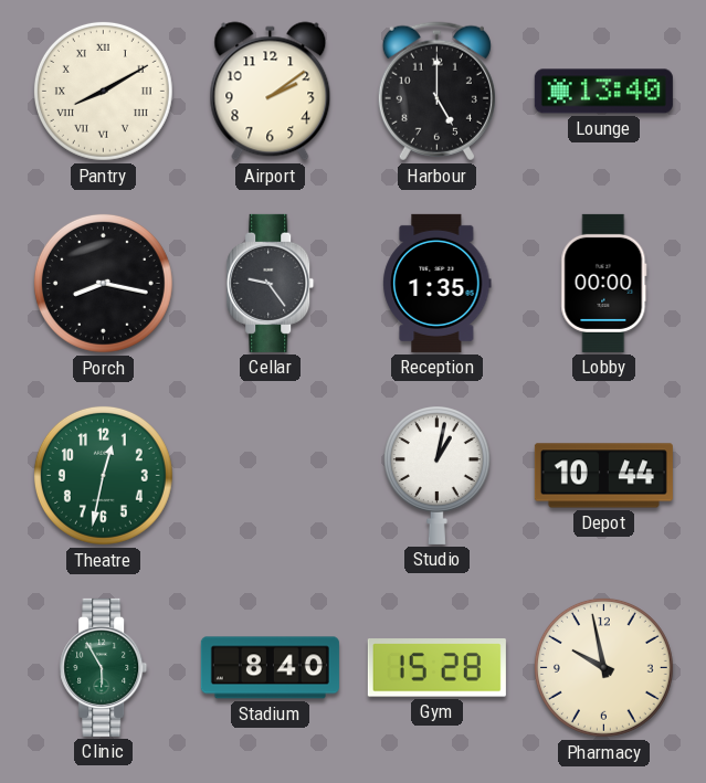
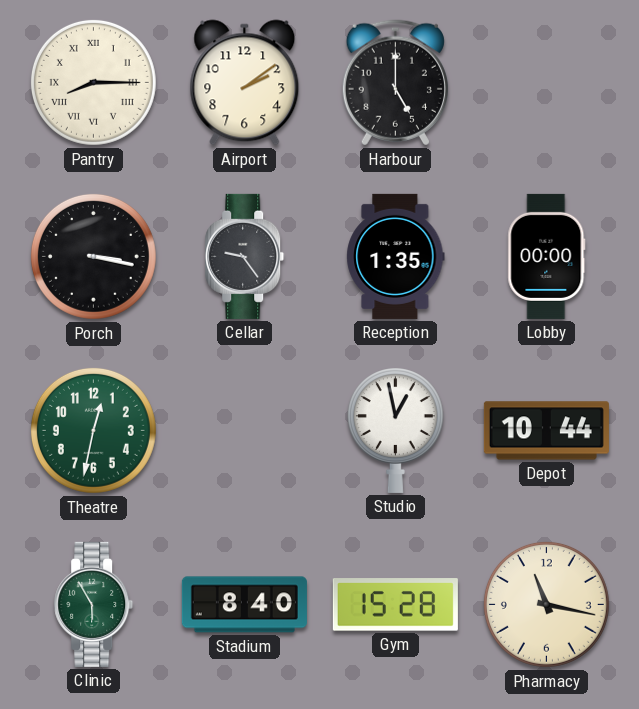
Pantry: 8:10 -> 8:15 (93, 82)
Lounge: 13:40 -> none (603, 92)
Porch: 8:17 -> 3:17 (93, 256)
Studio: 1:02 -> 12:58 (395, 430)
Pharmacy: 9:58 -> 11:17 (546, 604)
